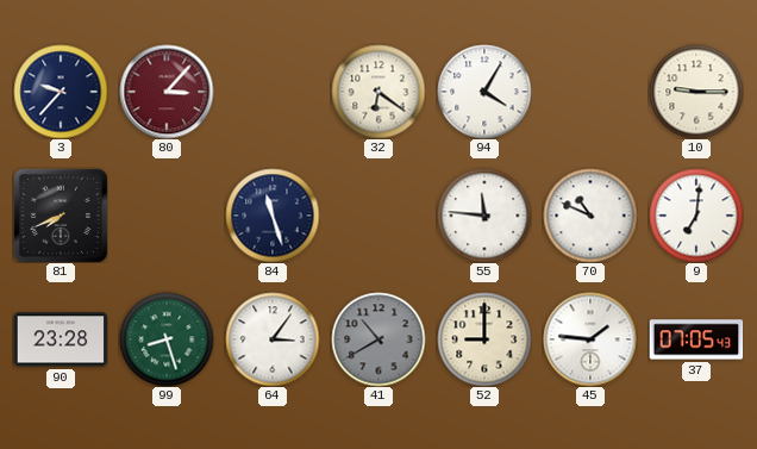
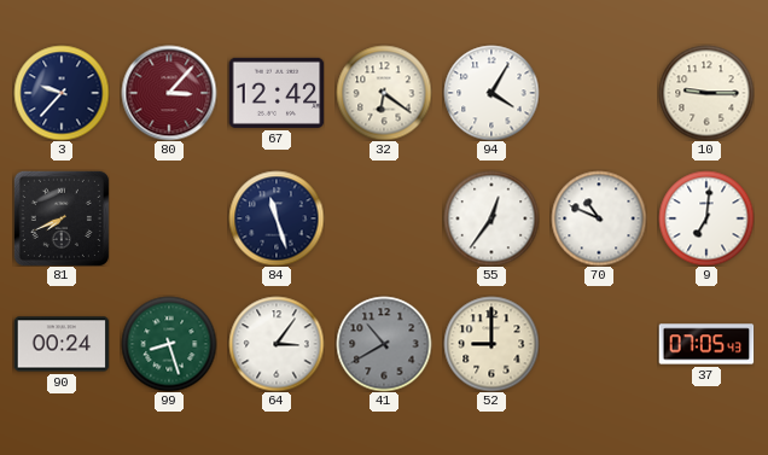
67: none -> 12:42 (277, 93)
55: 11:46 -> 12:36 (491, 218)
90: 23:28 -> 00:24 (62, 344)
45: 1:46 -> none (590, 339)
